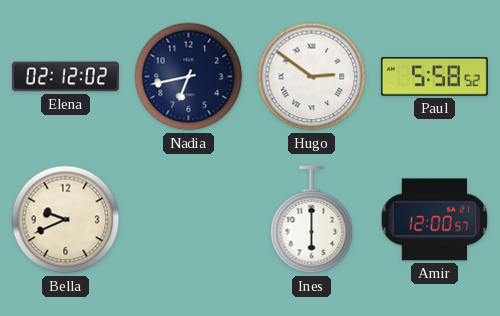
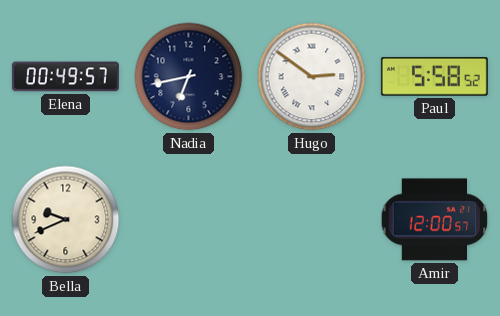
Elena: 02:12 -> 00:49 (65, 77)
Ines: 6:00 -> none (312, 220)
